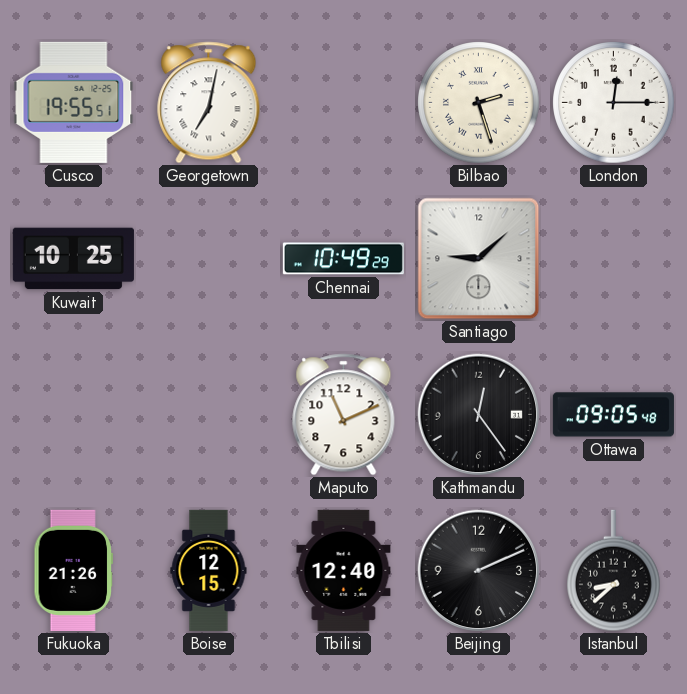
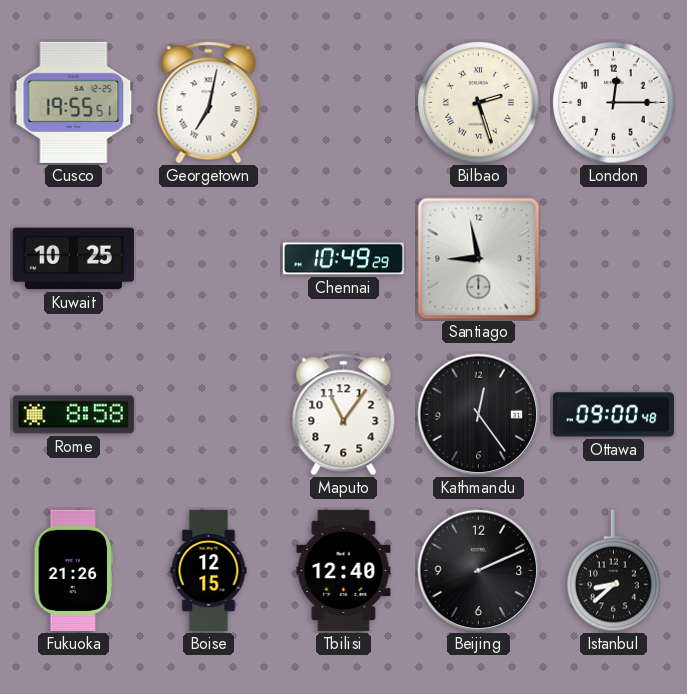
Santiago: 9:08 -> 8:58 (479, 259)
Rome: none -> 8:58 (73, 415)
Maputo: 11:11 -> 11:06 (344, 415)
Ottawa: 09:05 -> 09:00 (613, 415)
